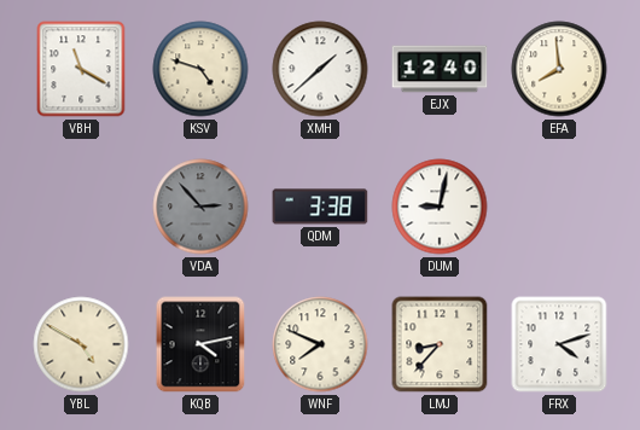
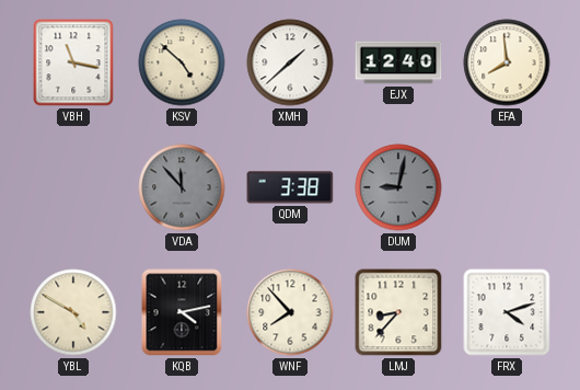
VBH: 11:20 -> 11:17 (73, 62)
KSV: 4:48 -> 4:52 (182, 62)
VDA: 2:53 -> 11:53 (182, 187)
DUM dial: white -> grey (398, 187)
WNF: 7:49 -> 7:53 (290, 312)
